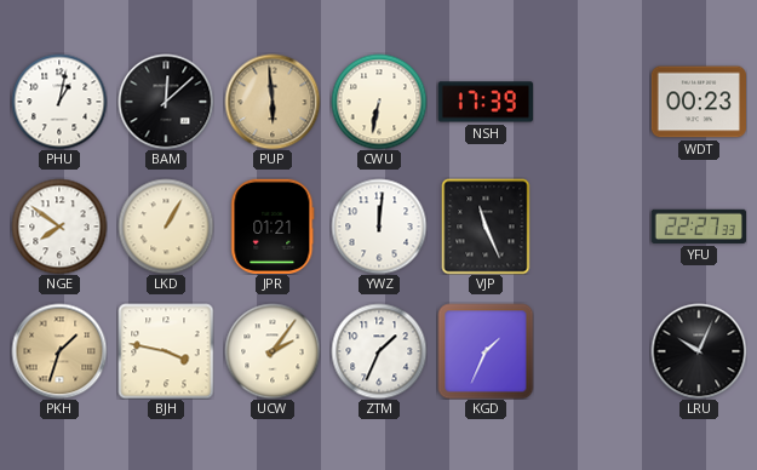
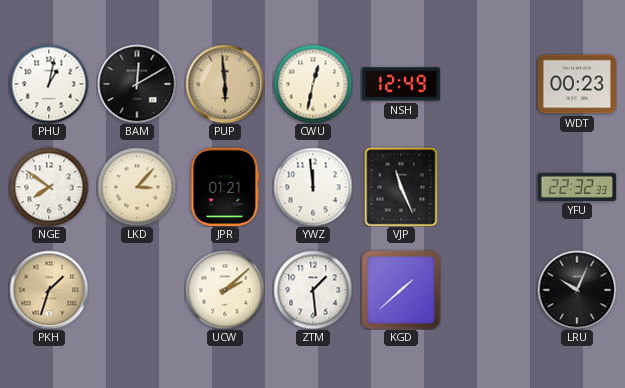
BAM: 12:08 -> 12:10 (137, 84)
CWU: 6:32 -> 12:32 (313, 84)
NSH: 17:39 -> 12:49 (401, 84)
LKD: 1:05 -> 3:07 (137, 187)
YWZ: 12:01 -> 11:59 (313, 187)
YFU: 22:27 -> 22:32 (577, 187)
BJH: 3:47 -> none (166, 351)
UCW: 2:06 -> 2:08 (225, 290)
ZTM: 1:34 -> 1:29 (313, 290)
KGD: 1:34 -> 1:38 (401, 290)
